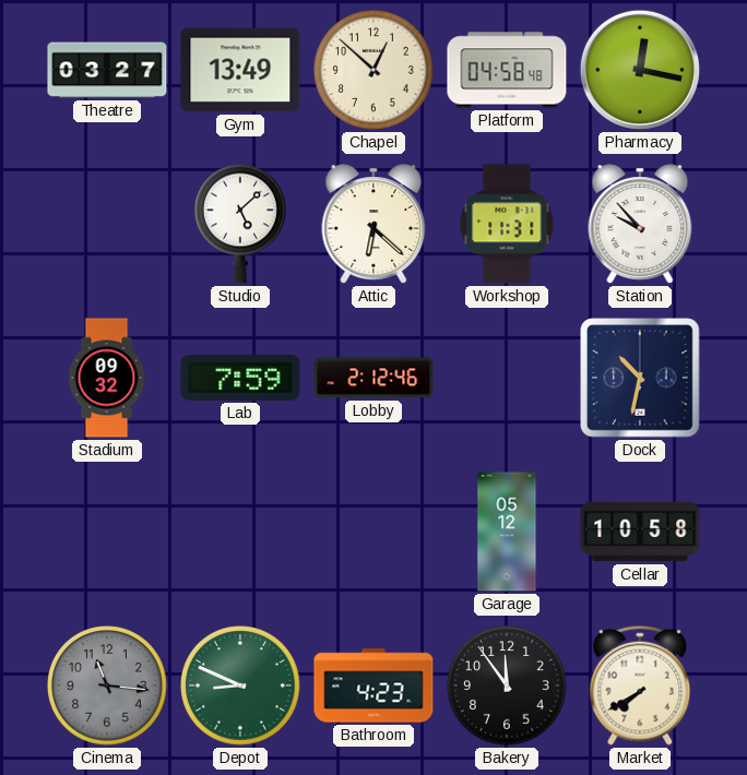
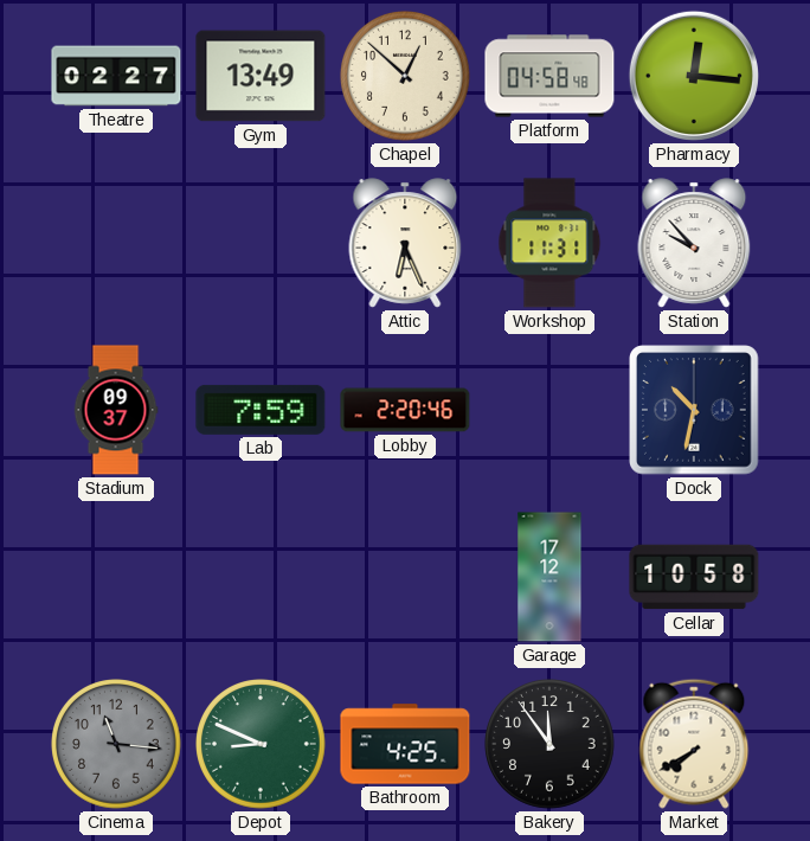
Theatre: 03:27 -> 02:27 (116, 76)
Pharmacy: 12:17 -> 12:16 (694, 76)
Studio: 5:08 -> none (241, 224)
Attic: 6:22 -> 6:26 (405, 243)
Stadium: 09:32 -> 09:37 (116, 410)
Lobby: 2:12 -> 2:20 (405, 410)
Garage: 05:12 -> 17:12 (549, 577)
Bathroom: 4:23 -> 4:25 (405, 744)
